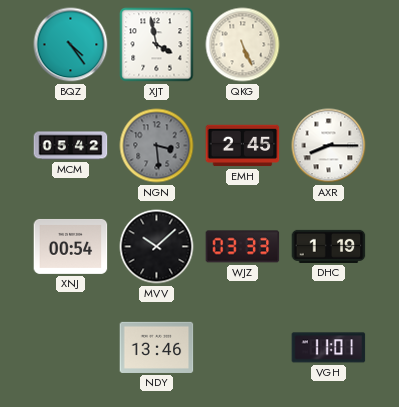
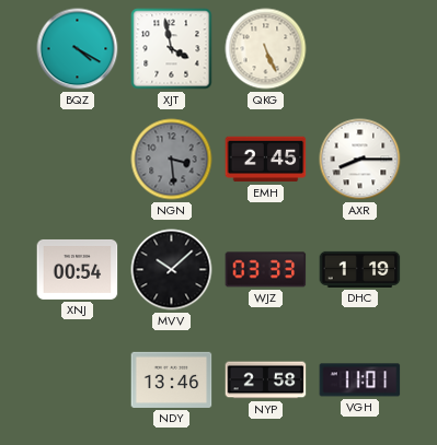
BQZ: 4:24 -> 4:20 (78, 49)
MCM: 05:42 -> none (71, 146)
NYP: none -> 2:58 (266, 380)
